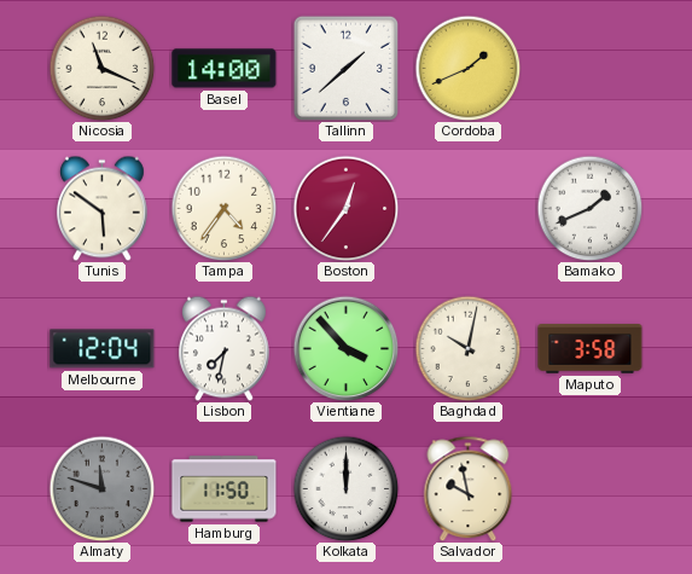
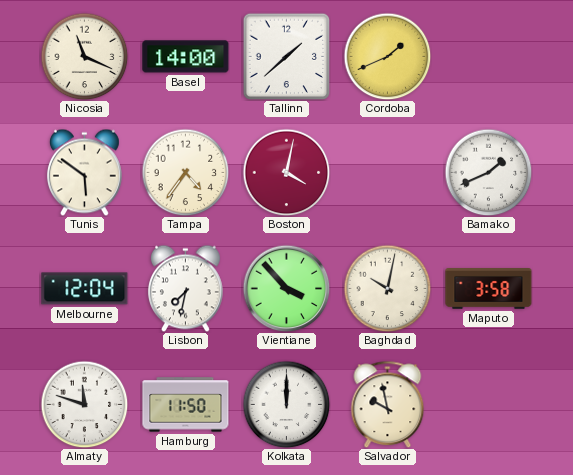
Boston: 12:36 -> 4:02 (286, 172)
Almaty dial: grey -> white (84, 404)
